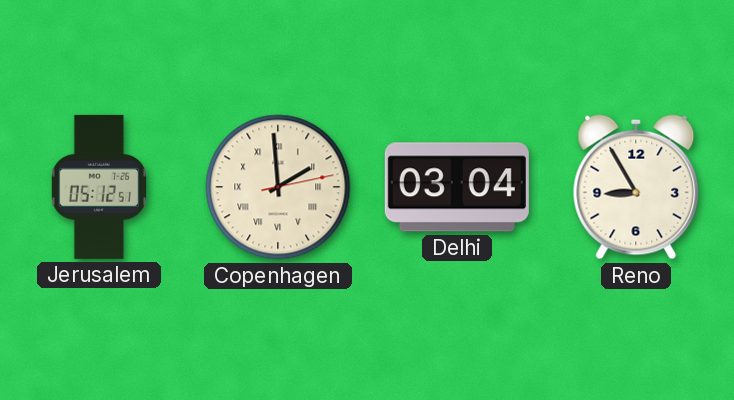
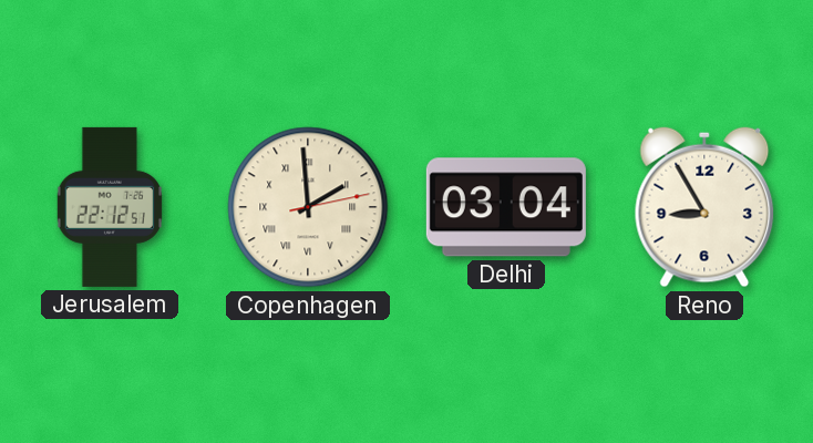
Jerusalem: 05:12 -> 22:12 (110, 207)
